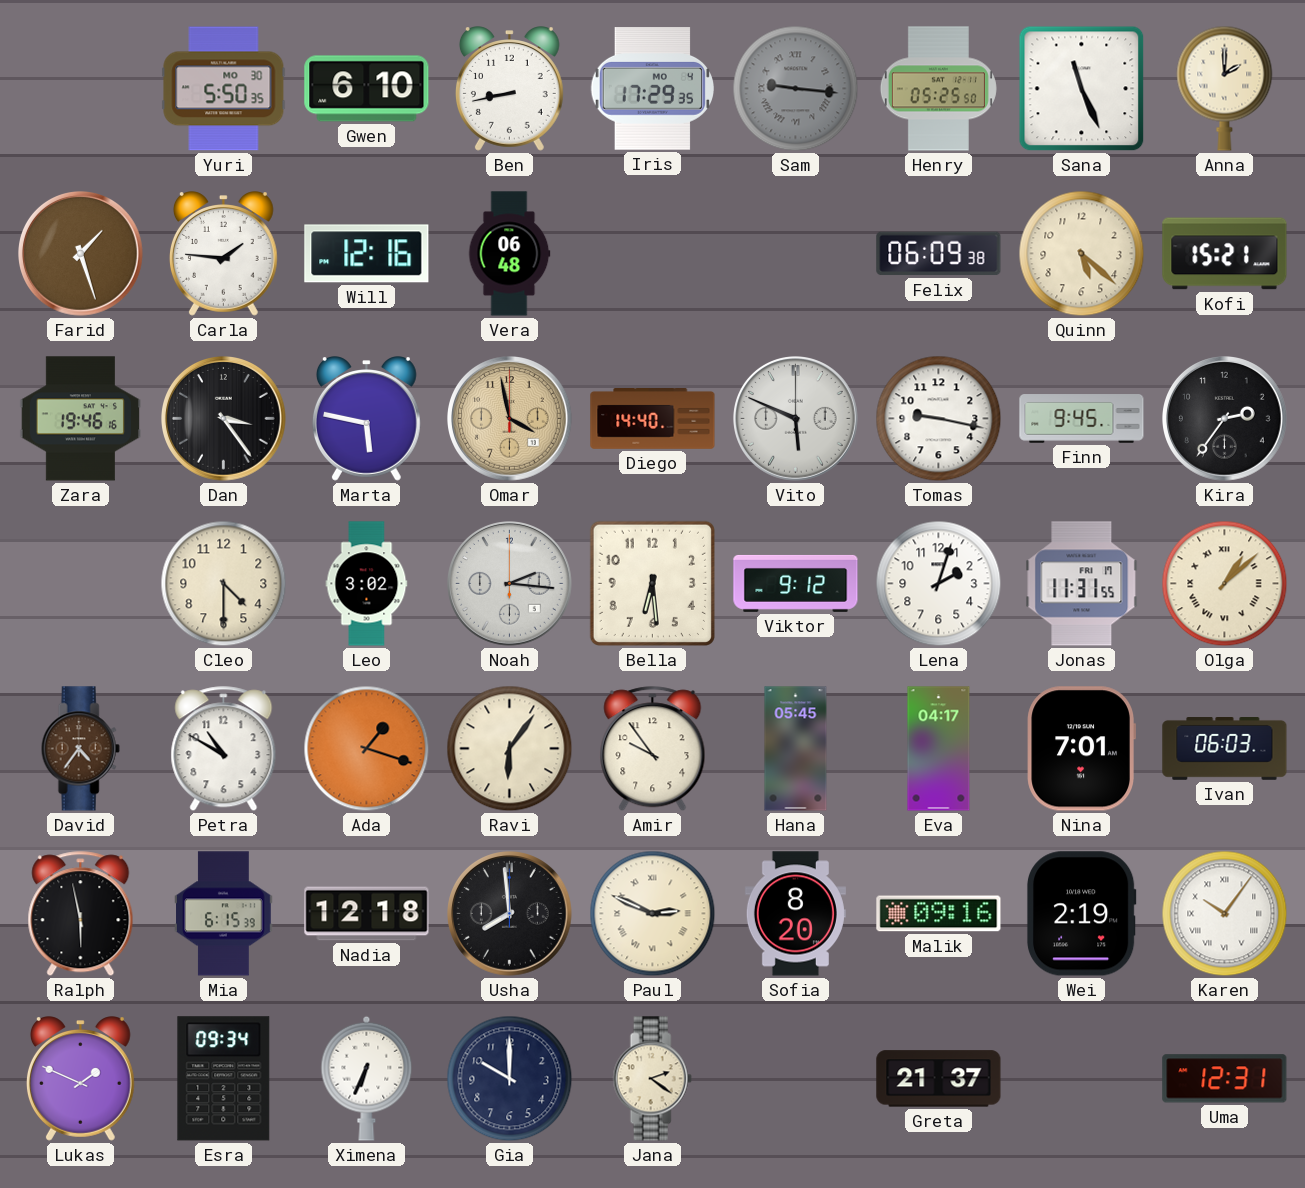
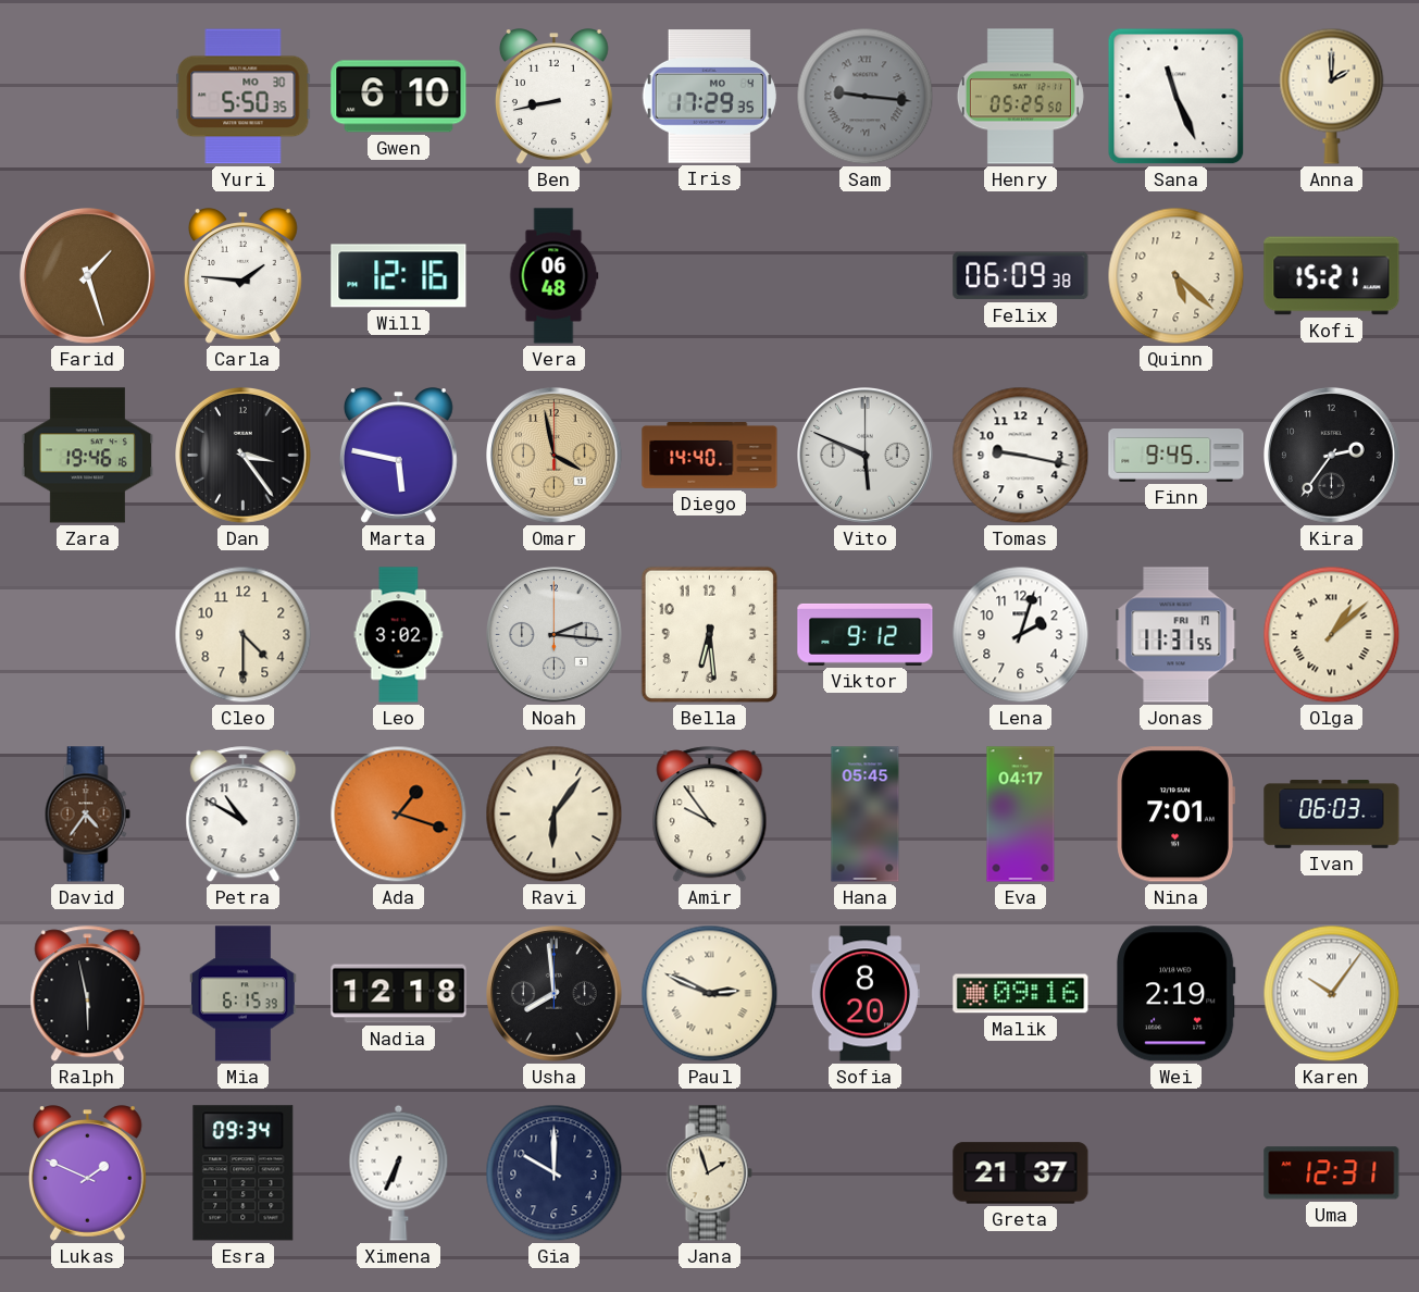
Jana: 2:21 -> 1:57 (709, 1173)
